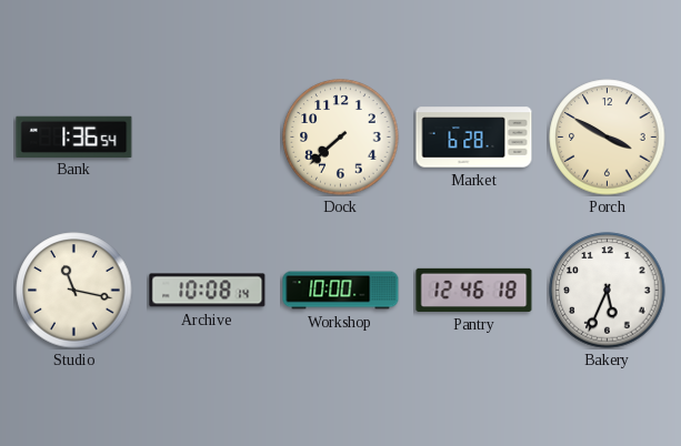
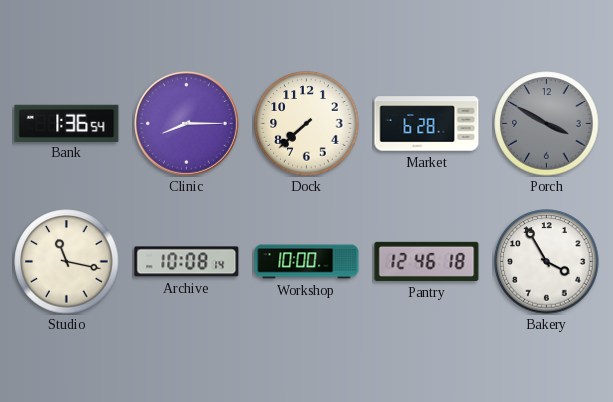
Clinic: none -> 8:15 (186, 123)
Porch dial: cream -> grey (547, 124)
Bakery: 5:34 -> 3:55 (547, 262)
